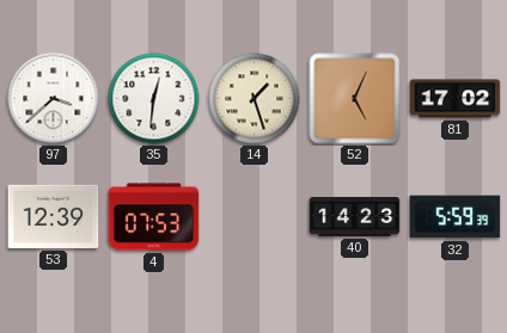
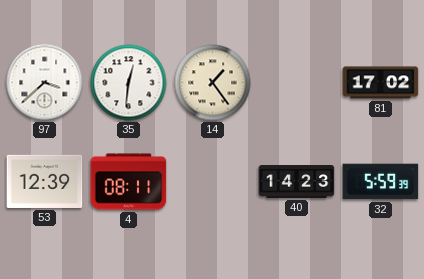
14: 1:27 -> 1:24 (213, 83)
52: 5:04 -> none (355, 99)
4: 07:53 -> 08:11 (129, 182)
